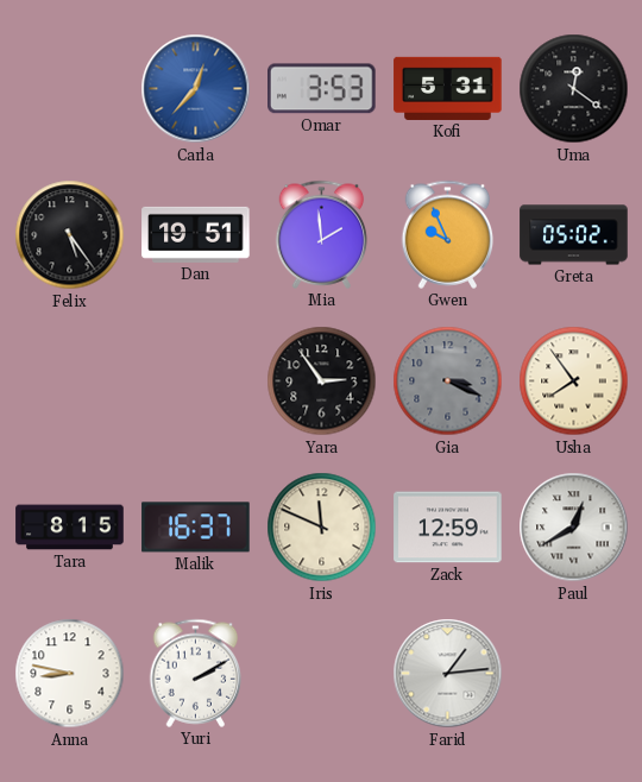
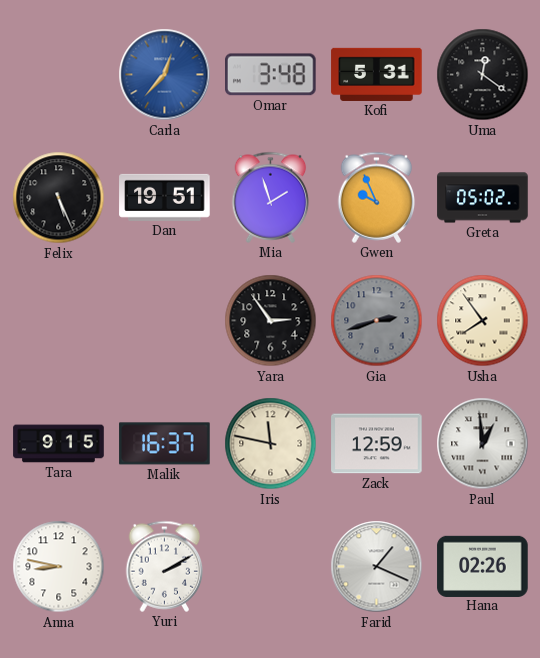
Omar: 3:53 -> 3:48 (271, 75)
Felix: 5:24 -> 5:26 (59, 198)
Mia: 1:59 -> 1:57 (271, 197)
Gia: 3:19 -> 2:42 (377, 321)
Tara: 8:15 -> 9:15 (59, 444)
Iris: 11:49 -> 11:47 (271, 444)
Paul: 12:40 -> 12:59 (483, 444)
Farid: 1:14 -> 1:19 (377, 567)
Hana: none -> 02:26 (483, 566)
